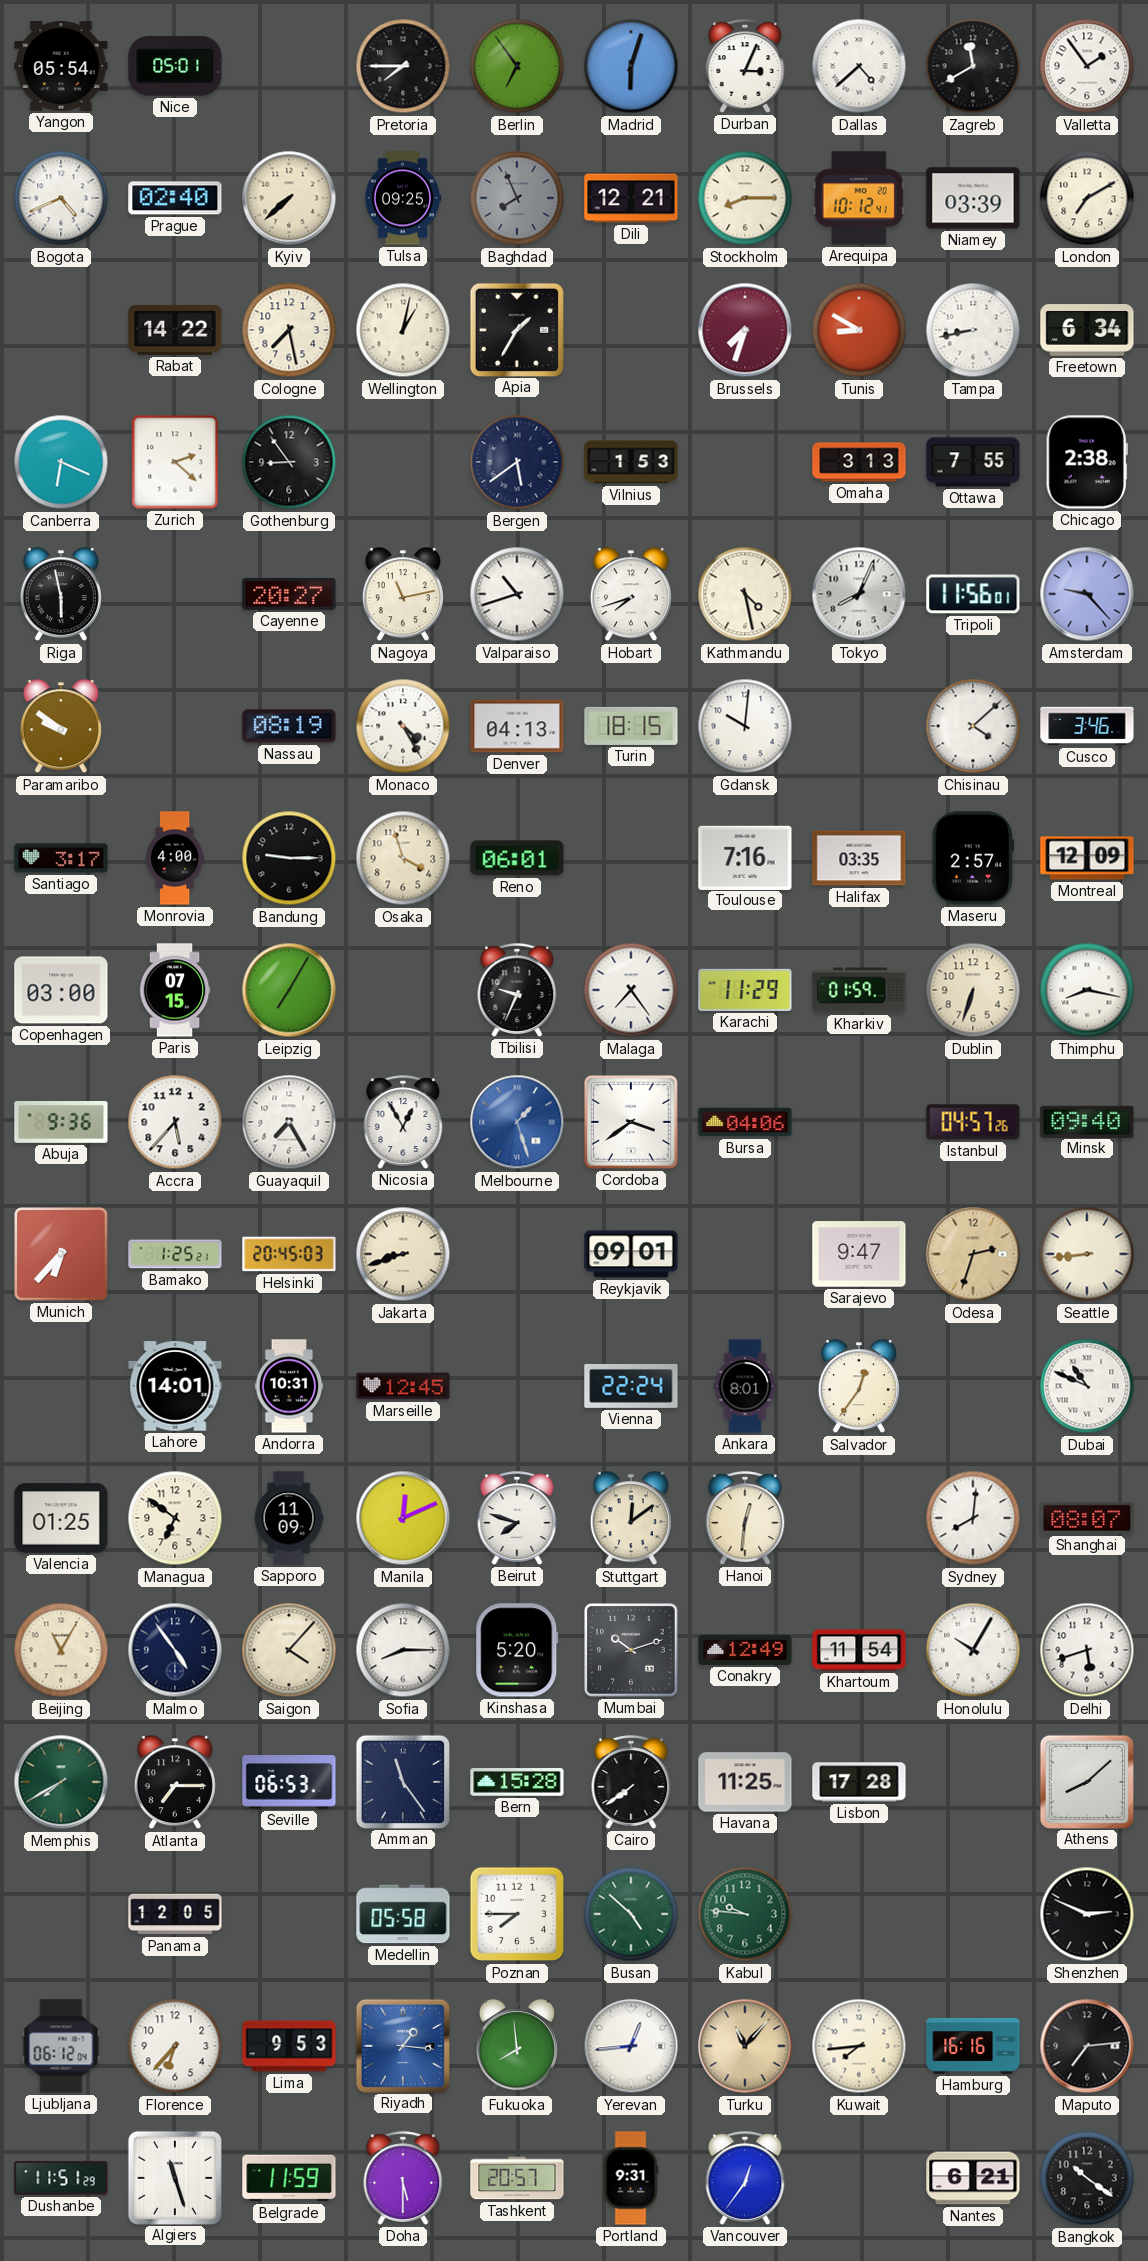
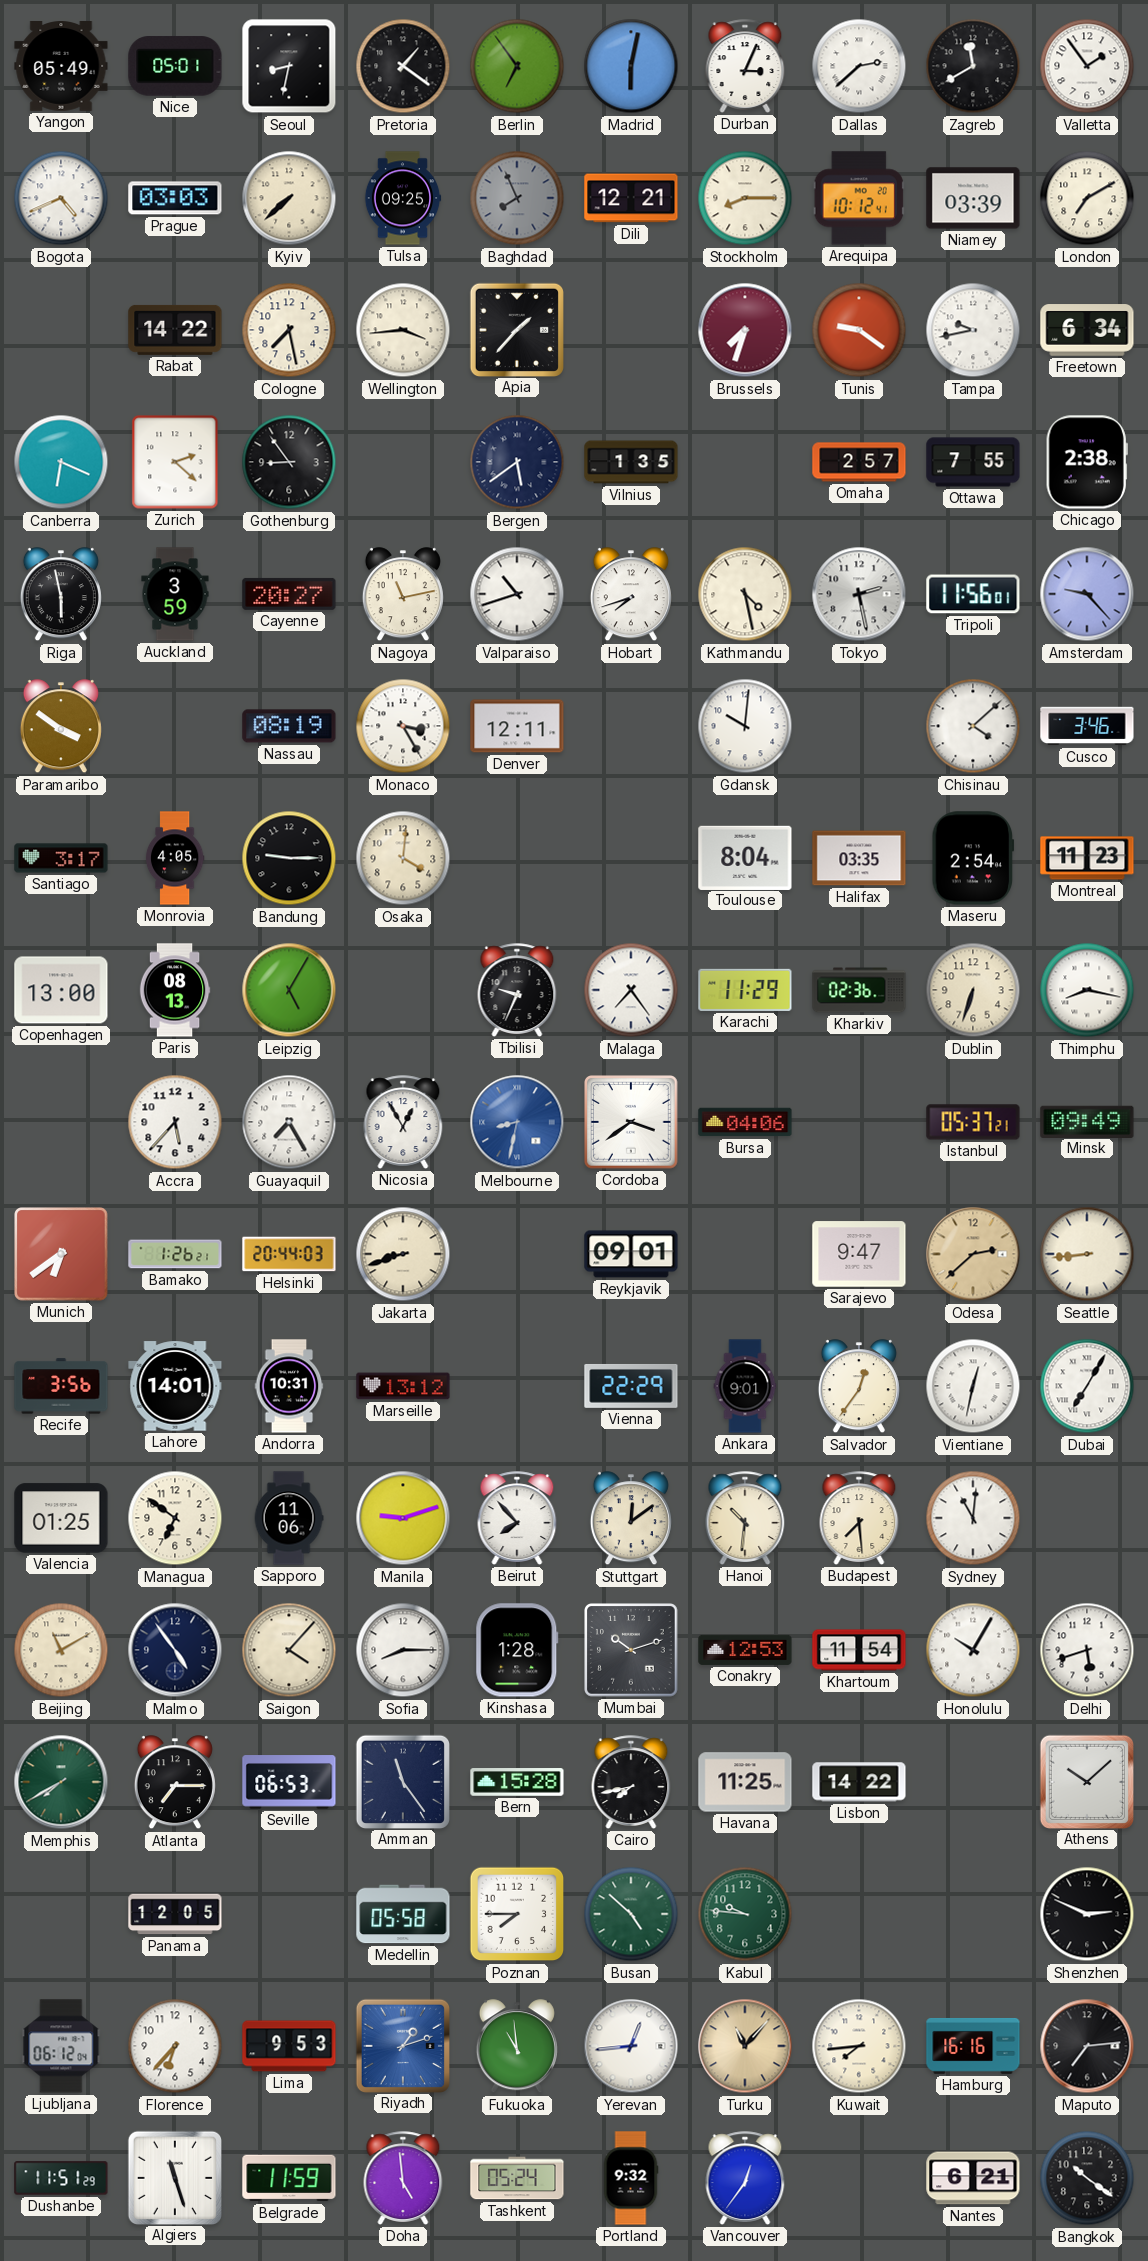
Yangon: 05:54 -> 05:49 (61, 66)
Seoul: none -> 8:32 (289, 66)
Pretoria: 7:45 -> 1:21 (403, 66)
Madrid: 6:03 -> 6:02 (631, 66)
Dallas: 4:38 -> 2:38 (859, 66)
Prague: 02:40 -> 03:03 (175, 198)
Wellington: 1:02 -> 3:44 (403, 330)
Apia: 1:35 -> 1:37 (516, 329)
Tunis: 8:50 -> 9:21 (859, 330)
Tampa: 8:43 -> 9:43 (973, 330)
Vilnius: 1:53 -> 1:35 (631, 462)
Omaha: 3:13 -> 2:57 (859, 462)
Auckland: none -> 3:59 (175, 594)
Tokyo: 8:04 -> 2:28 (859, 594)
Paramaribo: 9:51 -> 3:51 (61, 727)
Monaco: 4:25 -> 3:25 (403, 726)
Denver: 04:13 -> 12:11 (517, 726)
Turin: 18:15 -> none (631, 726)
Monrovia: 4:00 -> 4:05 (175, 858)
Osaka: 3:57 -> 4:01 (403, 858)
Reno: 06:01 -> none (517, 858)
Toulouse: 7:16 -> 8:04 (745, 857)
Maseru: 2:57 -> 2:54 (973, 858)
Montreal: 12:09 -> 11:23 (1087, 858)
Copenhagen: 03:00 -> 13:00 (61, 990)
Paris: 07:15 -> 08:13 (175, 990)
Leipzig: 7:05 -> 5:05 (289, 990)
Kharkiv: 01:59 -> 02:36 (859, 990)
Abuja: 9:36 -> none (61, 1123)
Melbourne: 1:27 -> 8:32 (517, 1122)
Istanbul: 04:57 -> 05:37 (973, 1122)
Minsk: 09:40 -> 09:49 (1087, 1121)
Munich: 6:37 -> 6:39 (62, 1255)
Bamako: 1:25 -> 1:26 (175, 1254)
Helsinki: 20:45 -> 20:44 (289, 1254)
Odesa: 2:33 -> 2:38 (973, 1254)
Recife: none -> 3:56 (61, 1386)
Marseille: 12:45 -> 13:12 (403, 1386)
Vienna: 22:24 -> 22:29 (631, 1386)
Ankara: 8:01 -> 9:01 (745, 1386)
Vientiane: none -> 12:32 (973, 1386)
Dubai: 10:49 -> 7:05 (1087, 1386)
Sapporo: 11:09 -> 11:06 (289, 1518)
Manila: 12:11 -> 9:12 (403, 1518)
Beirut: 7:48 -> 7:53 (517, 1518)
Hanoi: 12:31 -> 10:31 (745, 1518)
Budapest: none -> 7:29 (859, 1518)
Sydney: 8:01 -> 11:01 (973, 1518)
Shanghai: 08:07 -> none (1087, 1518)
Beijing: 11:05 -> 11:10 (61, 1650)
Kinshasa: 5:20 -> 1:28 (517, 1650)
Conakry: 12:49 -> 12:53 (745, 1650)
Cairo: 7:39 -> 7:43 (631, 1782)
Lisbon: 17:28 -> 14:22 (859, 1782)
Athens: 8:08 -> 10:08 (1086, 1781)
Riyadh: 1:16 -> 1:12 (402, 2045)
Fukuoka: 7:59 -> 10:59 (517, 2047)
Doha: 5:30 -> 4:59 (403, 2178)
Tashkent: 20:57 -> 05:24 (517, 2178)
Portland: 9:31 -> 9:32 (631, 2178)
